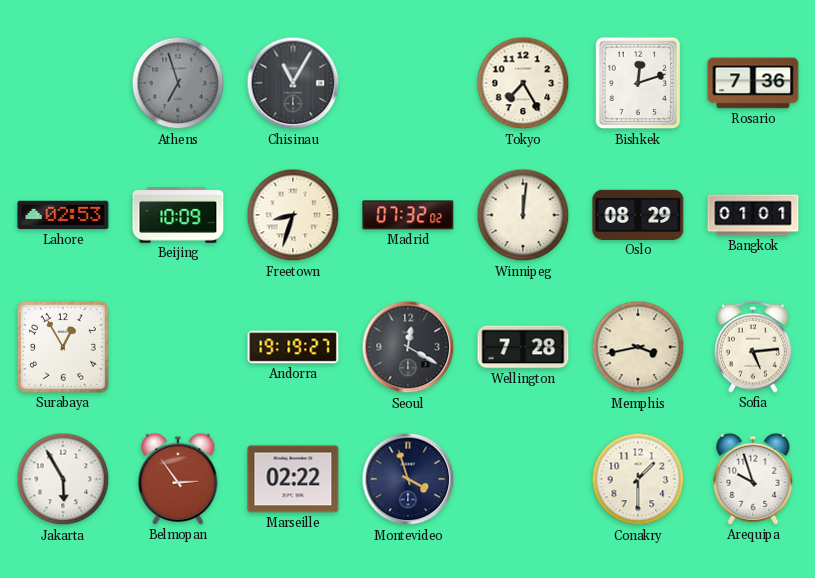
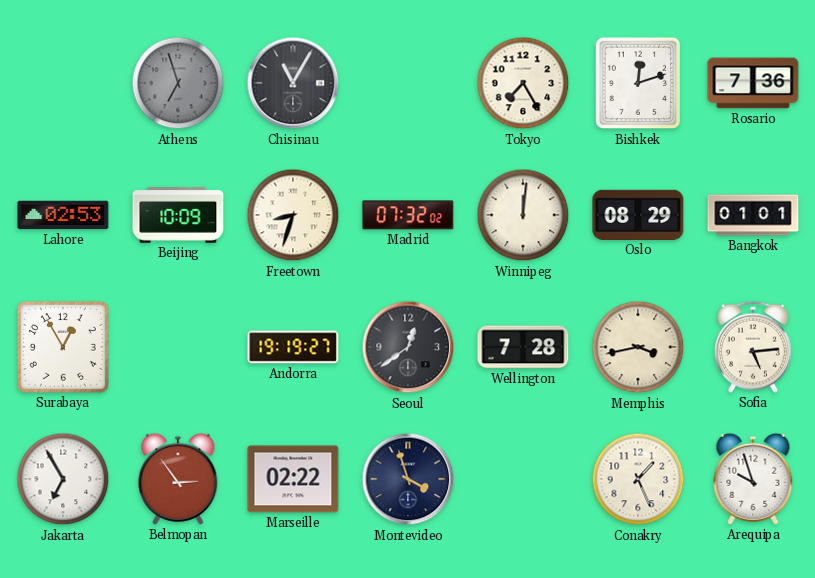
Seoul: 12:20 -> 12:39 (408, 347)
Jakarta: 5:55 -> 6:55 (63, 479)
Conakry: 1:30 -> 1:26 (638, 479)
